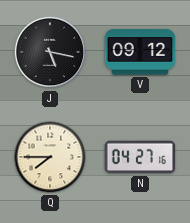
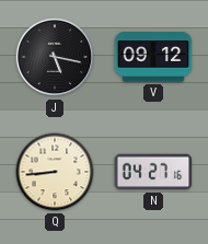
Q: 7:45 -> 8:44 (55, 172)
